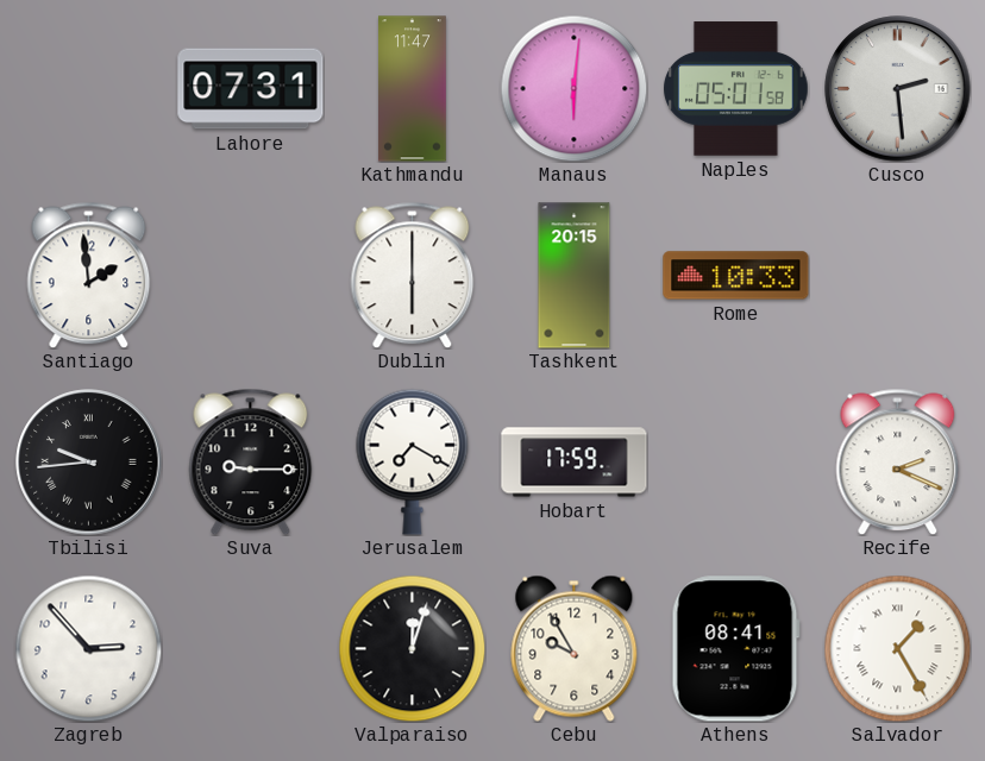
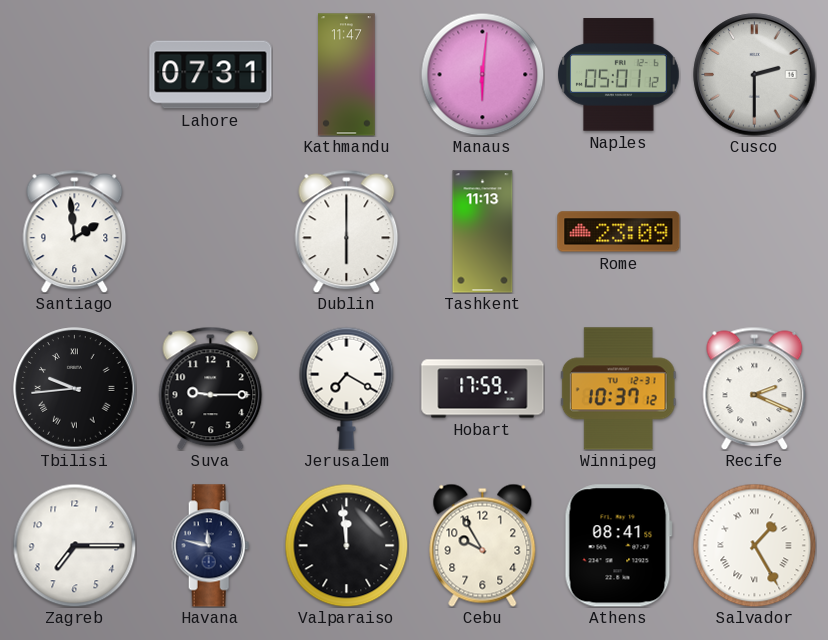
Naples: 05:01:58 -> 05:01:12 (619, 75)
Cusco: 2:29 -> 2:30 (755, 75)
Tashkent: 20:15 -> 11:13 (483, 232)
Rome: 10:33 -> 23:09 (619, 232)
Winnipeg: none -> 10:37 (618, 389)
Zagreb: 2:53 -> 7:15 (74, 545)
Havana: none -> 11:47 (211, 546)
Valparaiso: 12:03 -> 11:59 (346, 545)
